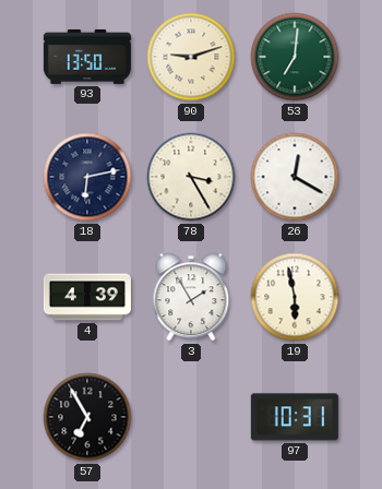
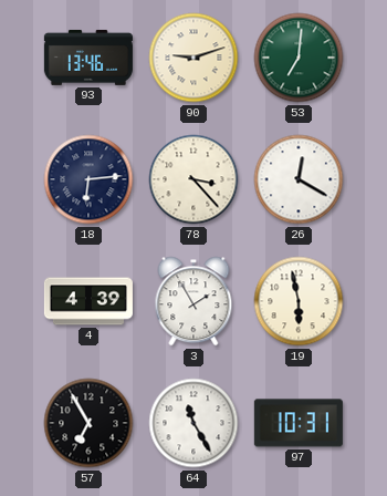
93: 13:50 -> 13:46 (88, 58)
18: 6:13 -> 6:14 (88, 179)
78: 3:25 -> 3:23 (193, 179)
64: none -> 11:25 (193, 423)
